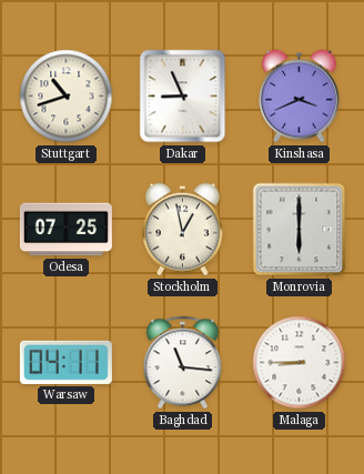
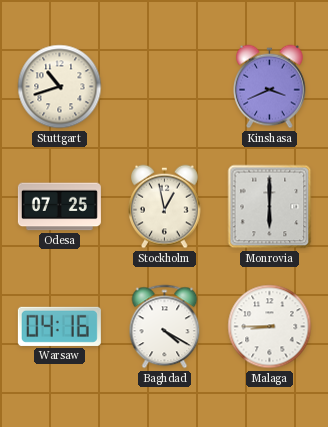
Dakar: 8:56 -> none (183, 97)
Warsaw: 04:11 -> 04:16 (59, 326)
Baghdad: 11:16 -> 4:20 (165, 327)
